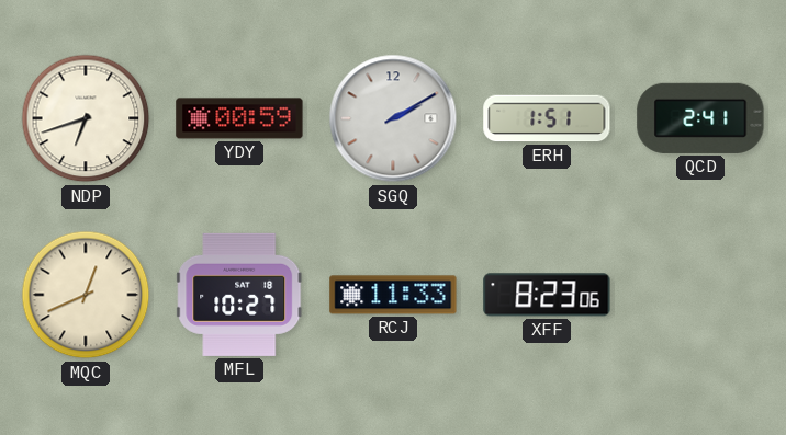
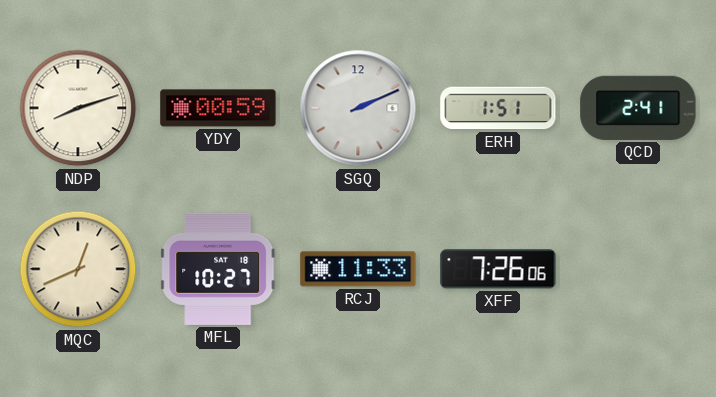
NDP: 6:42 -> 8:12 (78, 108)
SGQ: 2:10 -> 2:11 (358, 108)
XFF: 8:23 -> 7:26 (498, 269)
